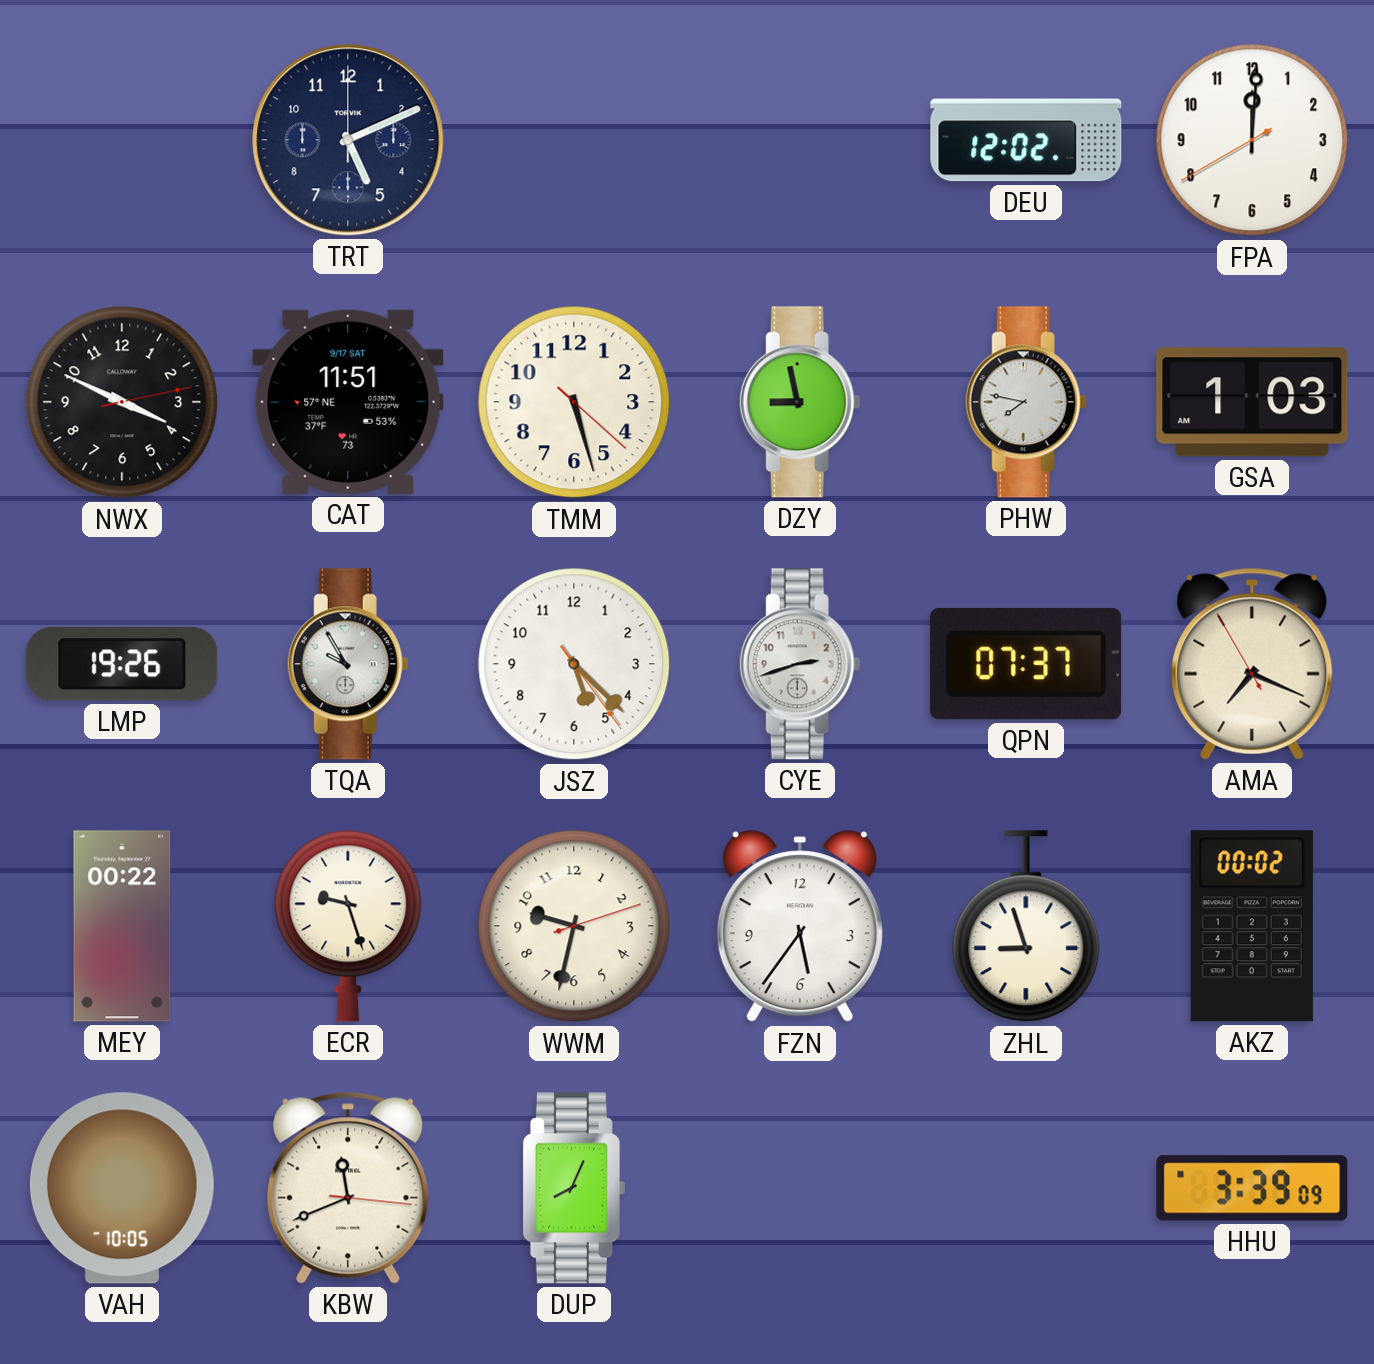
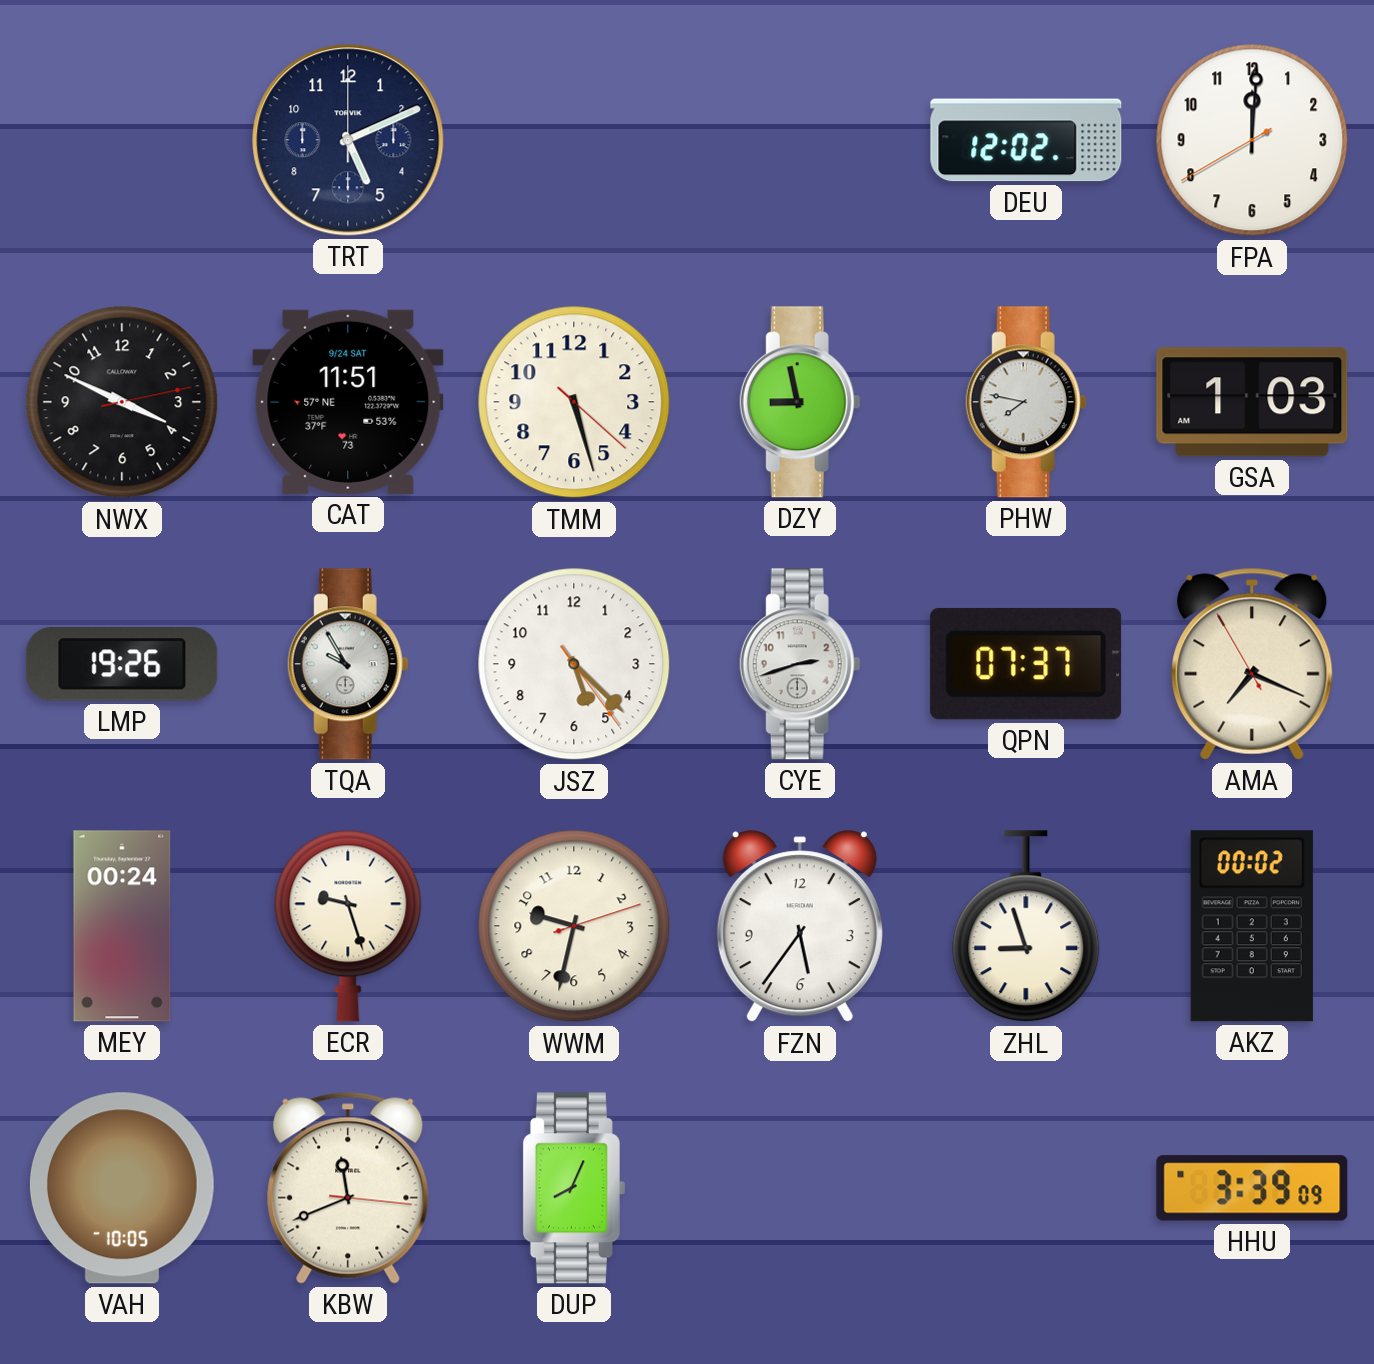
CAT date: 9/17 SAT -> 9/24 SAT (348, 402)
MEY: 00:22 -> 00:24 (122, 926)
